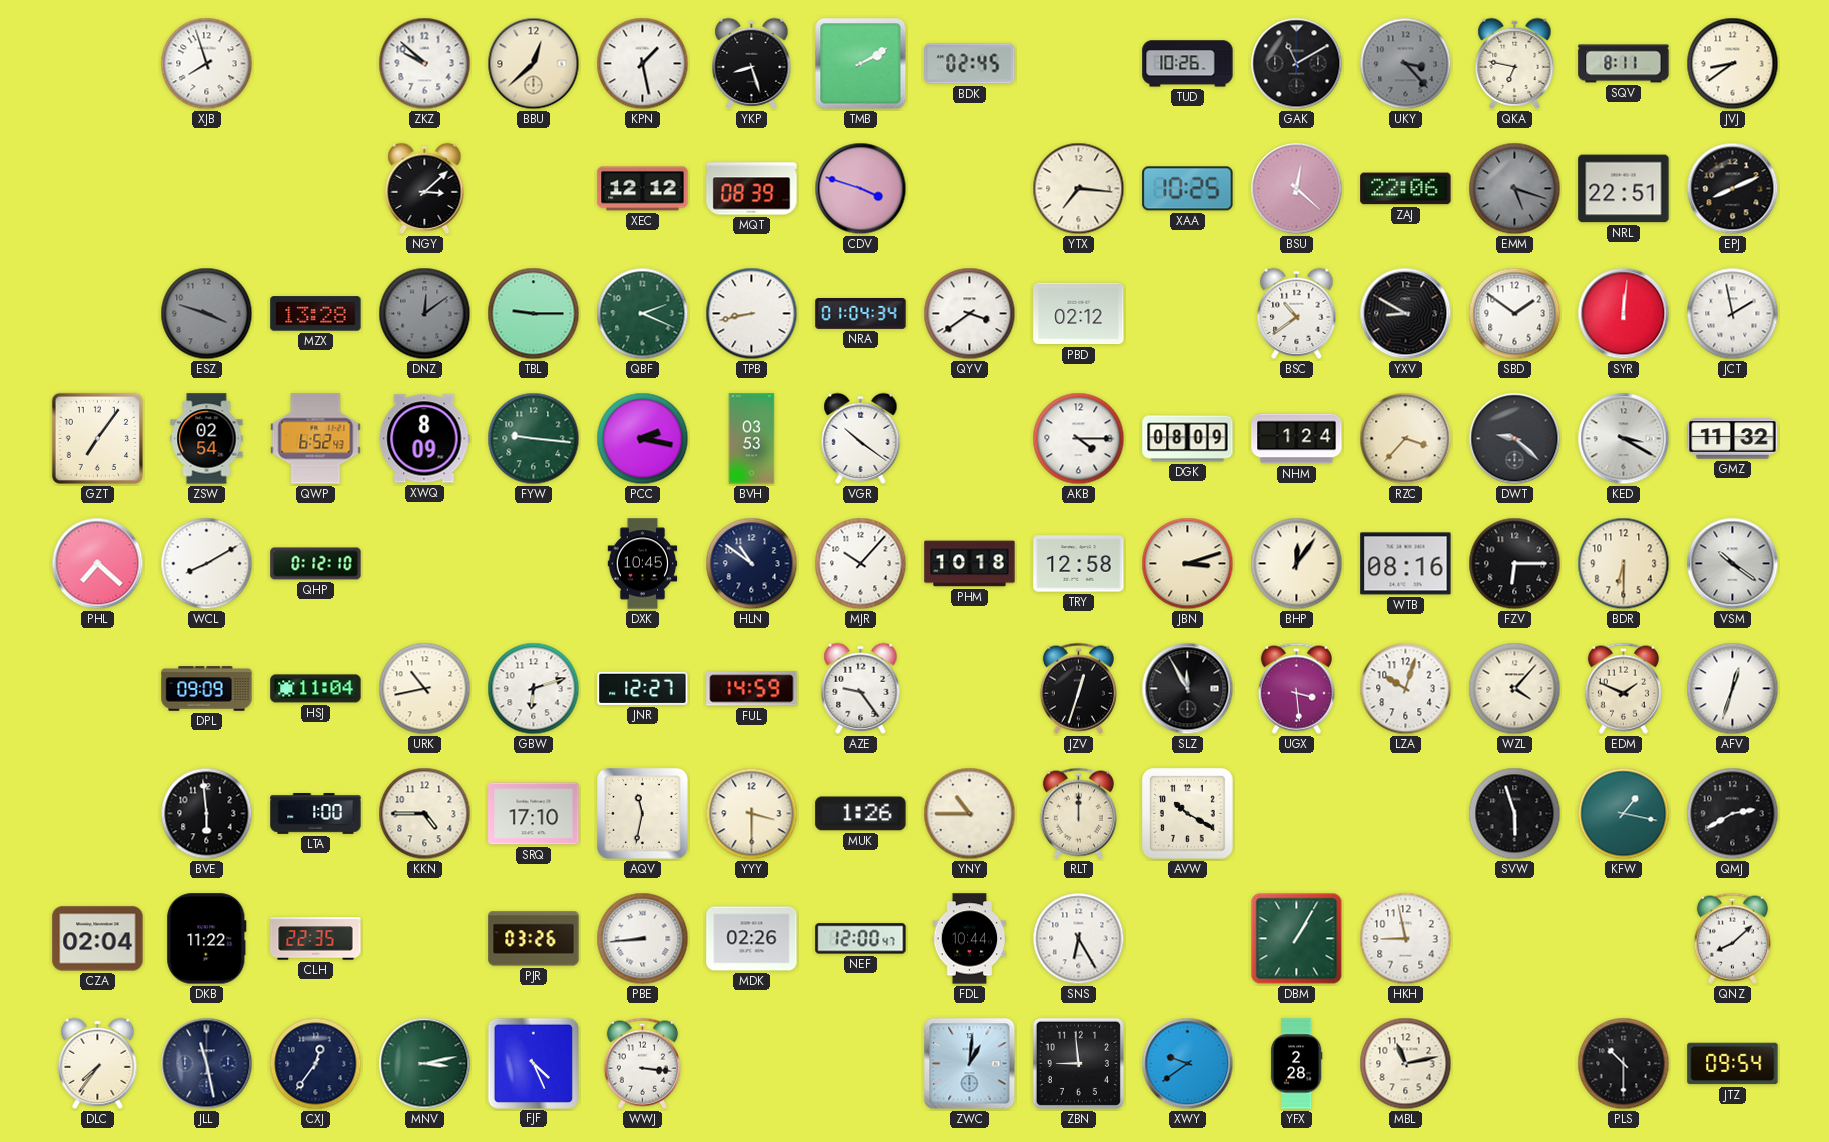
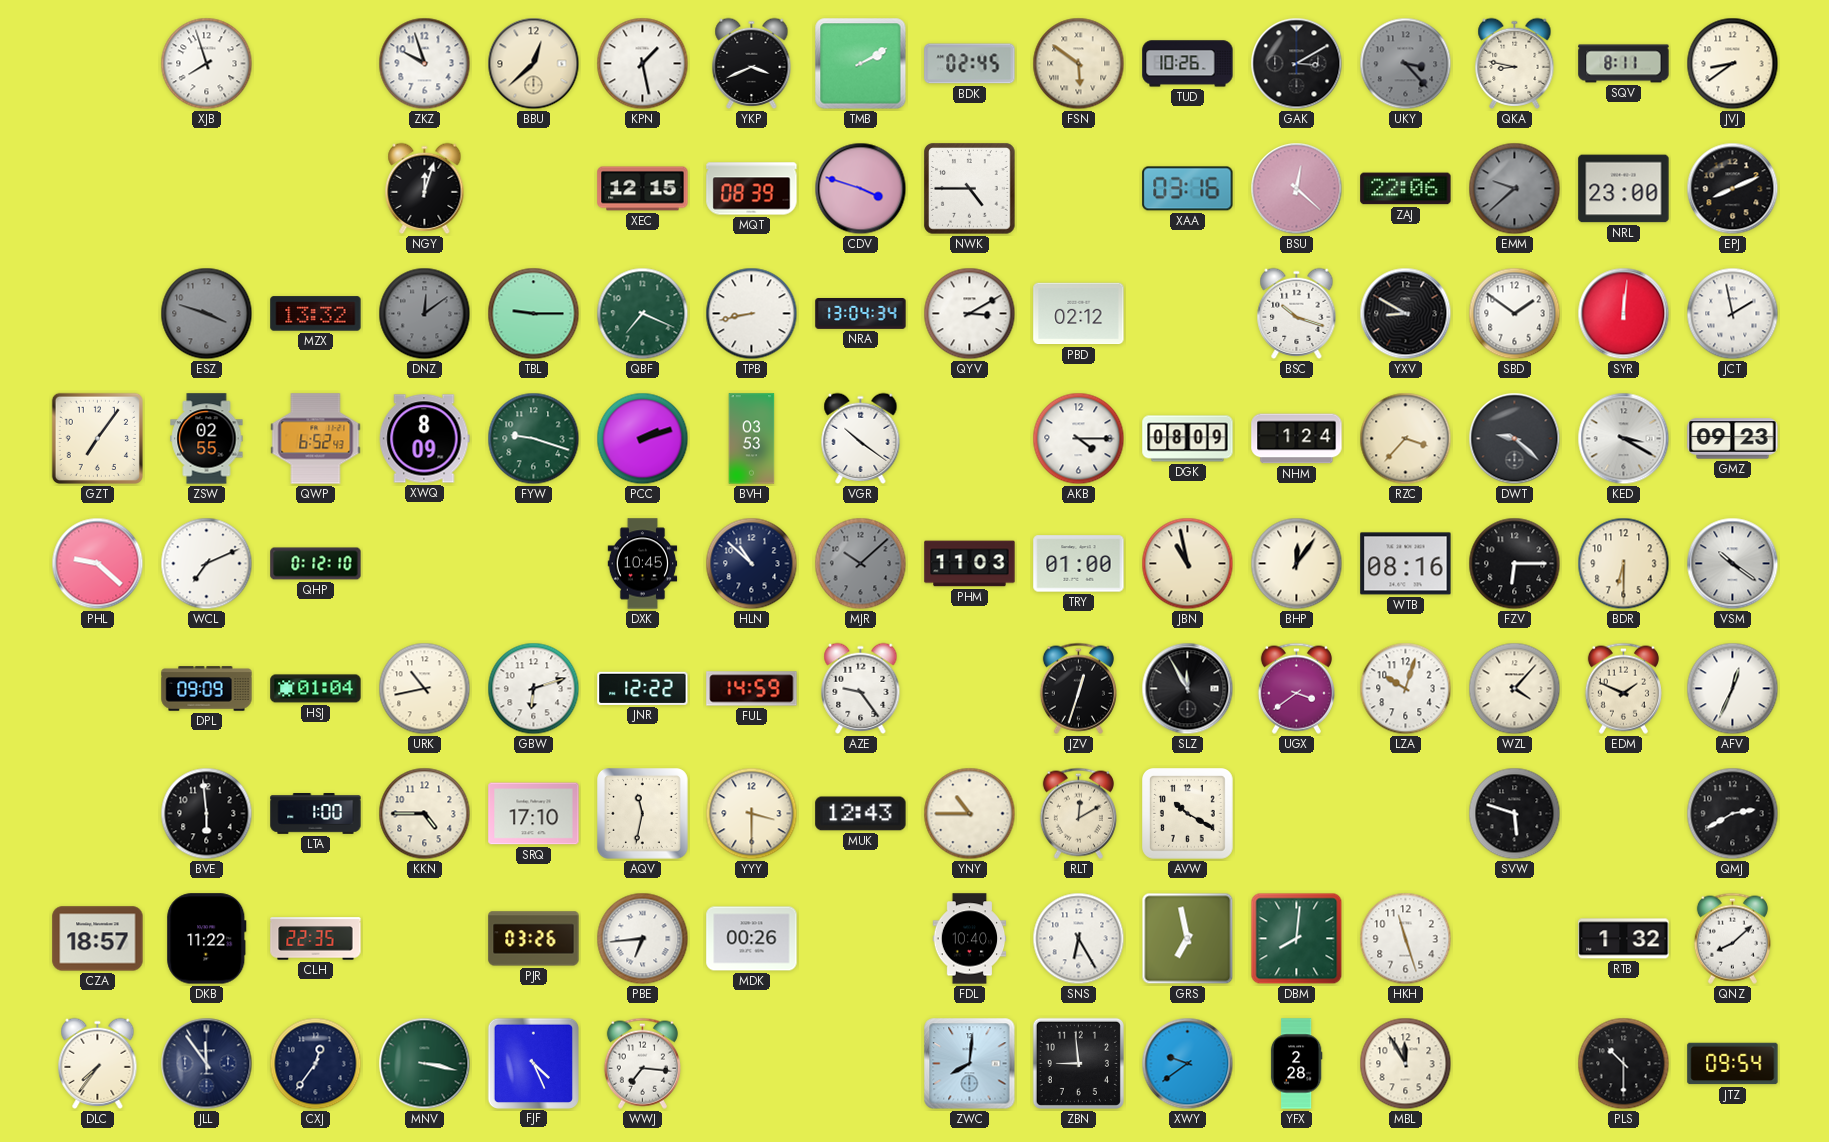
ZKZ: 9:52 -> 9:57 (425, 64)
YKP: 8:27 -> 3:41 (752, 63)
FSN: none -> 5:51 (1079, 64)
GAK: 11:10 -> 3:10 (1297, 64)
QKA: 6:47 -> 8:47 (1515, 63)
NGY: 3:08 -> 12:03 (425, 188)
XEC: 12:12 -> 12:15 (643, 189)
NWK: none -> 4:45 (970, 189)
YTX: 7:16 -> none (1079, 189)
XAA: 10:25 -> 03:16 (1188, 189)
EMM: 5:18 -> 9:38 (1515, 189)
NRL: 22:51 -> 23:00 (1624, 189)
MZX: 13:28 -> 13:32 (316, 314)
QBF: 2:19 -> 7:19 (643, 314)
NRA: 01:04 -> 13:04 (861, 314)
QYV: 3:39 -> 3:10 (970, 314)
BSC: 10:39 -> 10:18 (1297, 313)
ZSW: 02:54 -> 02:55 (207, 439)
FYW: 9:16 -> 9:18 (534, 439)
PCC: 2:17 -> 2:12 (643, 439)
GMZ: 11:32 -> 09:23 (1733, 439)
PHL: 7:22 -> 9:22 (98, 564)
WCL: 8:10 -> 7:11 (207, 564)
HLN: 10:51 -> 10:52 (752, 564)
MJR: 10:07 -> 10:08 (861, 564)
MJR dial: white -> grey (861, 564)
PHM: 10:18 -> 11:03 (970, 564)
TRY: 12:58 -> 01:00 (1079, 564)
JBN: 3:12 -> 10:58 (1188, 564)
HSJ: 11:04 -> 01:04 (316, 689)
JNR: 12:27 -> 12:22 (643, 688)
UGX: 3:29 -> 3:39 (1296, 688)
AFV: 12:33 -> 12:34 (1733, 689)
MUK: 1:26 -> 12:43 (861, 814)
RLT: 12:00 -> 12:10 (1078, 813)
SVW: 5:57 -> 5:48 (1515, 814)
KFW: 1:17 -> none (1624, 814)
CZA: 02:04 -> 18:57 (98, 939)
PBE: 8:44 -> 6:44 (643, 939)
MDK: 02:26 -> 00:26 (752, 939)
NEF: 12:00 -> none (861, 939)
FDL: 10:44 -> 10:40 (970, 939)
GRS: none -> 6:58 (1188, 939)
DBM: 1:05 -> 8:01 (1297, 939)
HKH: 8:58 -> 11:27 (1406, 939)
RTB: none -> 1:32 (1624, 939)
JLL: 11:28 -> 11:54 (207, 1064)
MNV: 3:13 -> 3:17 (425, 1064)
WWJ: 3:16 -> 7:16 (642, 1063)
ZWC: 1:01 -> 8:01 (970, 1064)
MBL: 11:13 -> 11:55 (1406, 1064)
